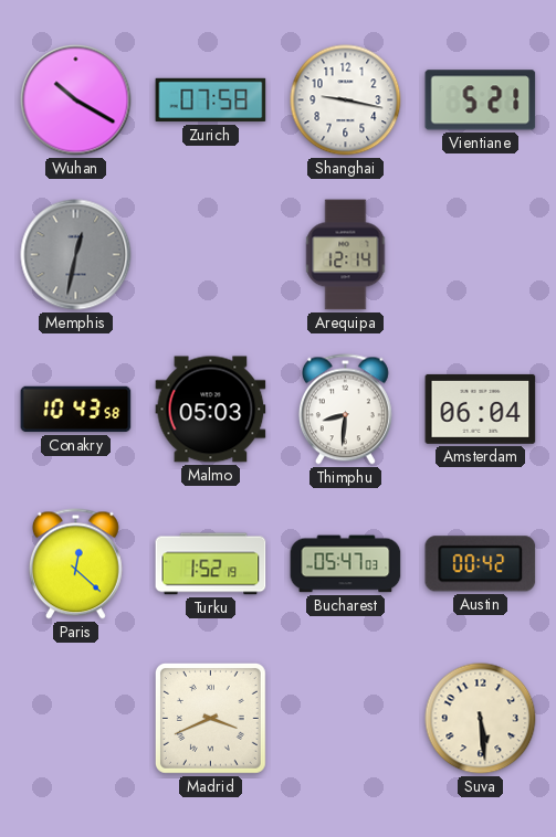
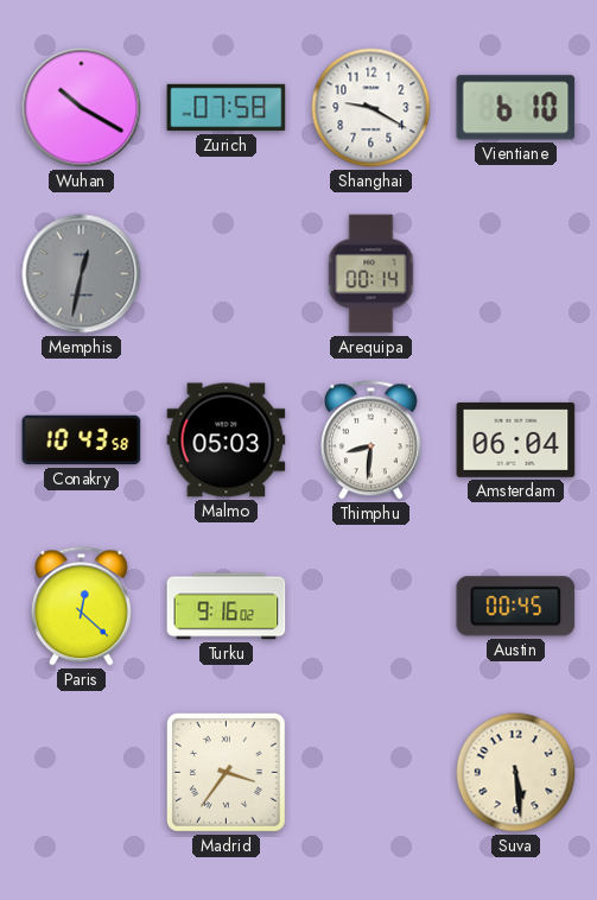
Shanghai: 9:17 -> 9:20 (371, 108)
Vientiane: 5:21 -> 6:10 (516, 108)
Arequipa: 12:14 -> 00:14 (371, 274)
Turku: 1:52 -> 9:16 (227, 607)
Bucharest: 05:47 -> none (346, 564)
Austin: 00:42 -> 00:45 (516, 607)
Madrid: 3:41 -> 3:36 (226, 772)
